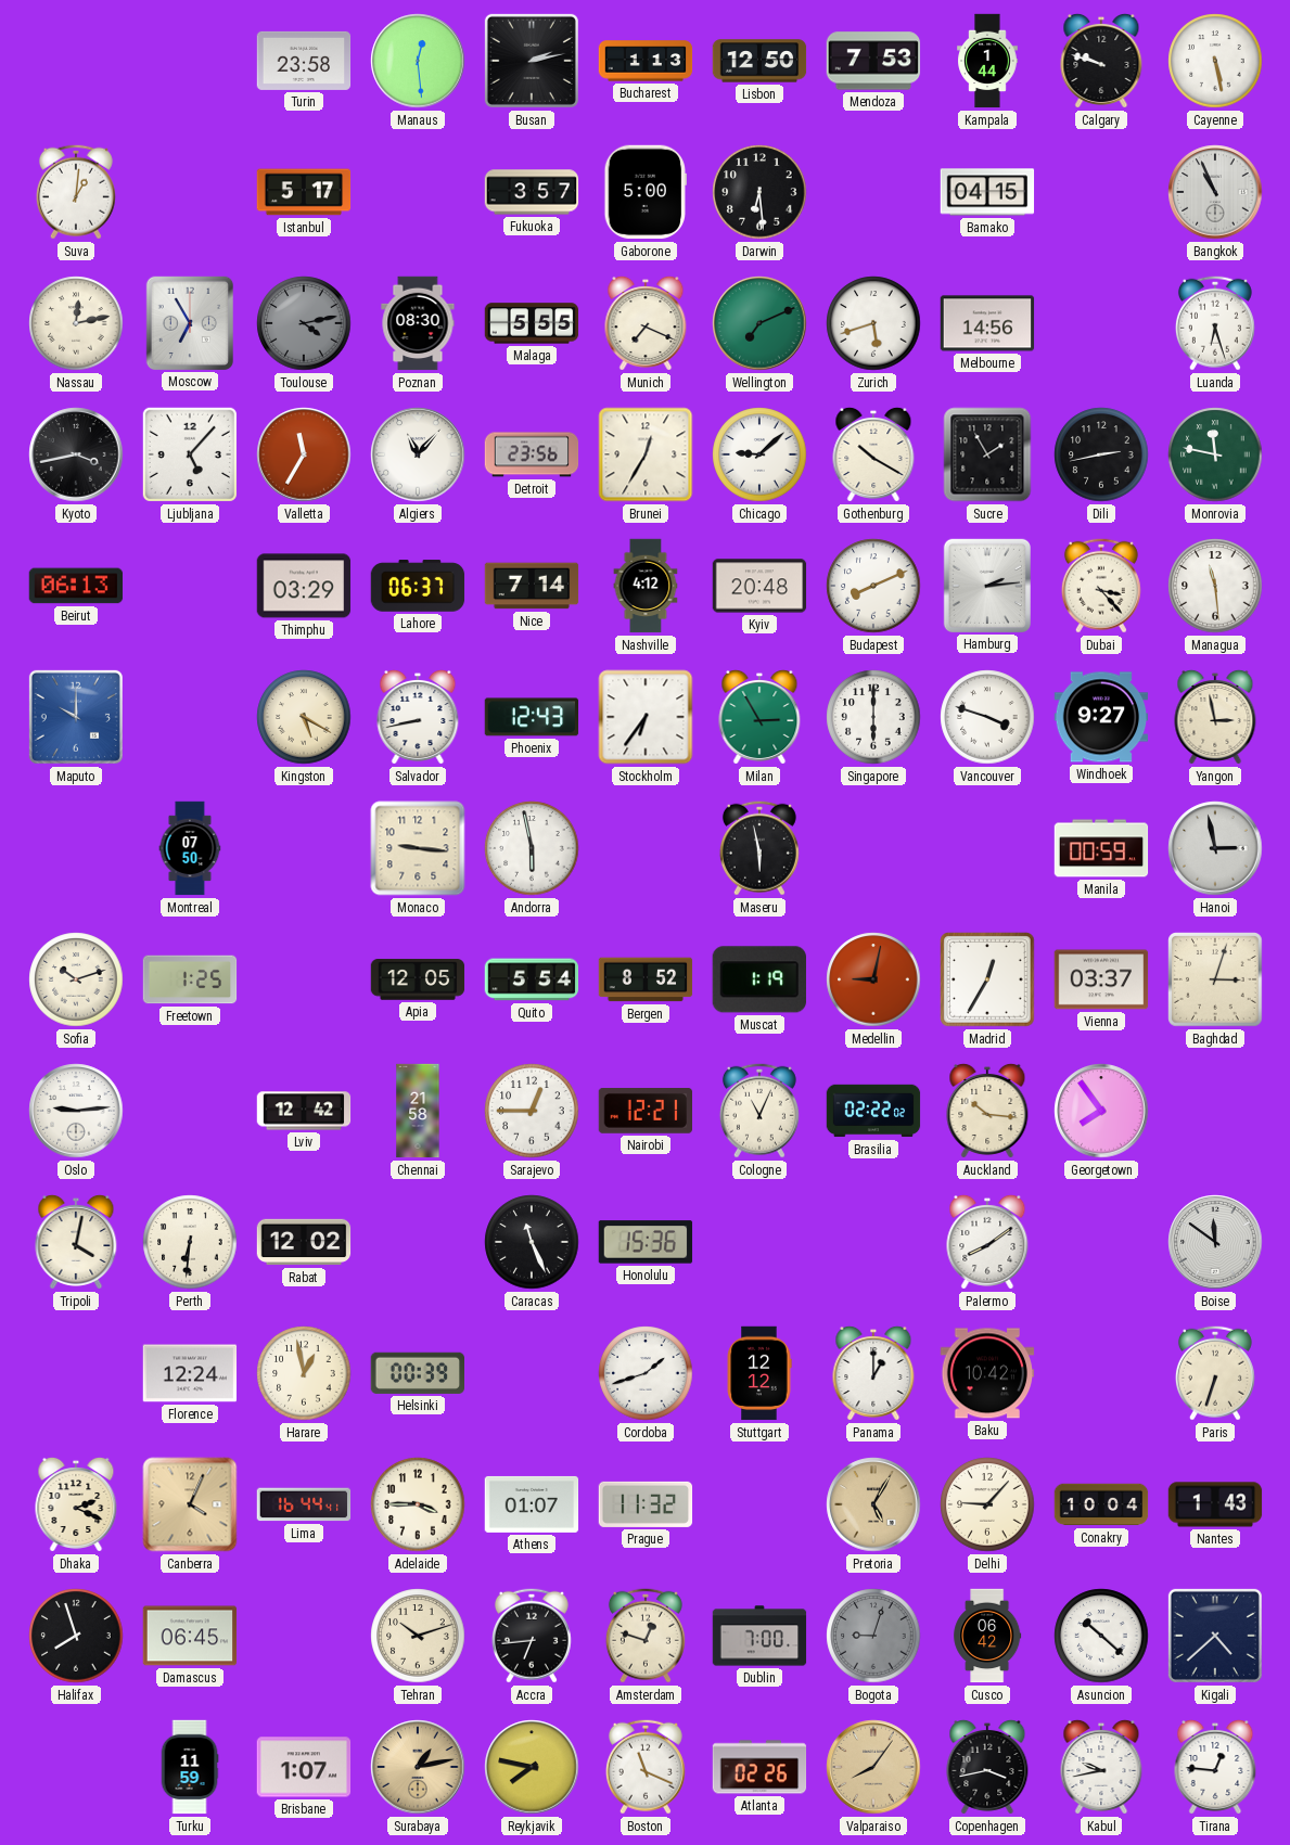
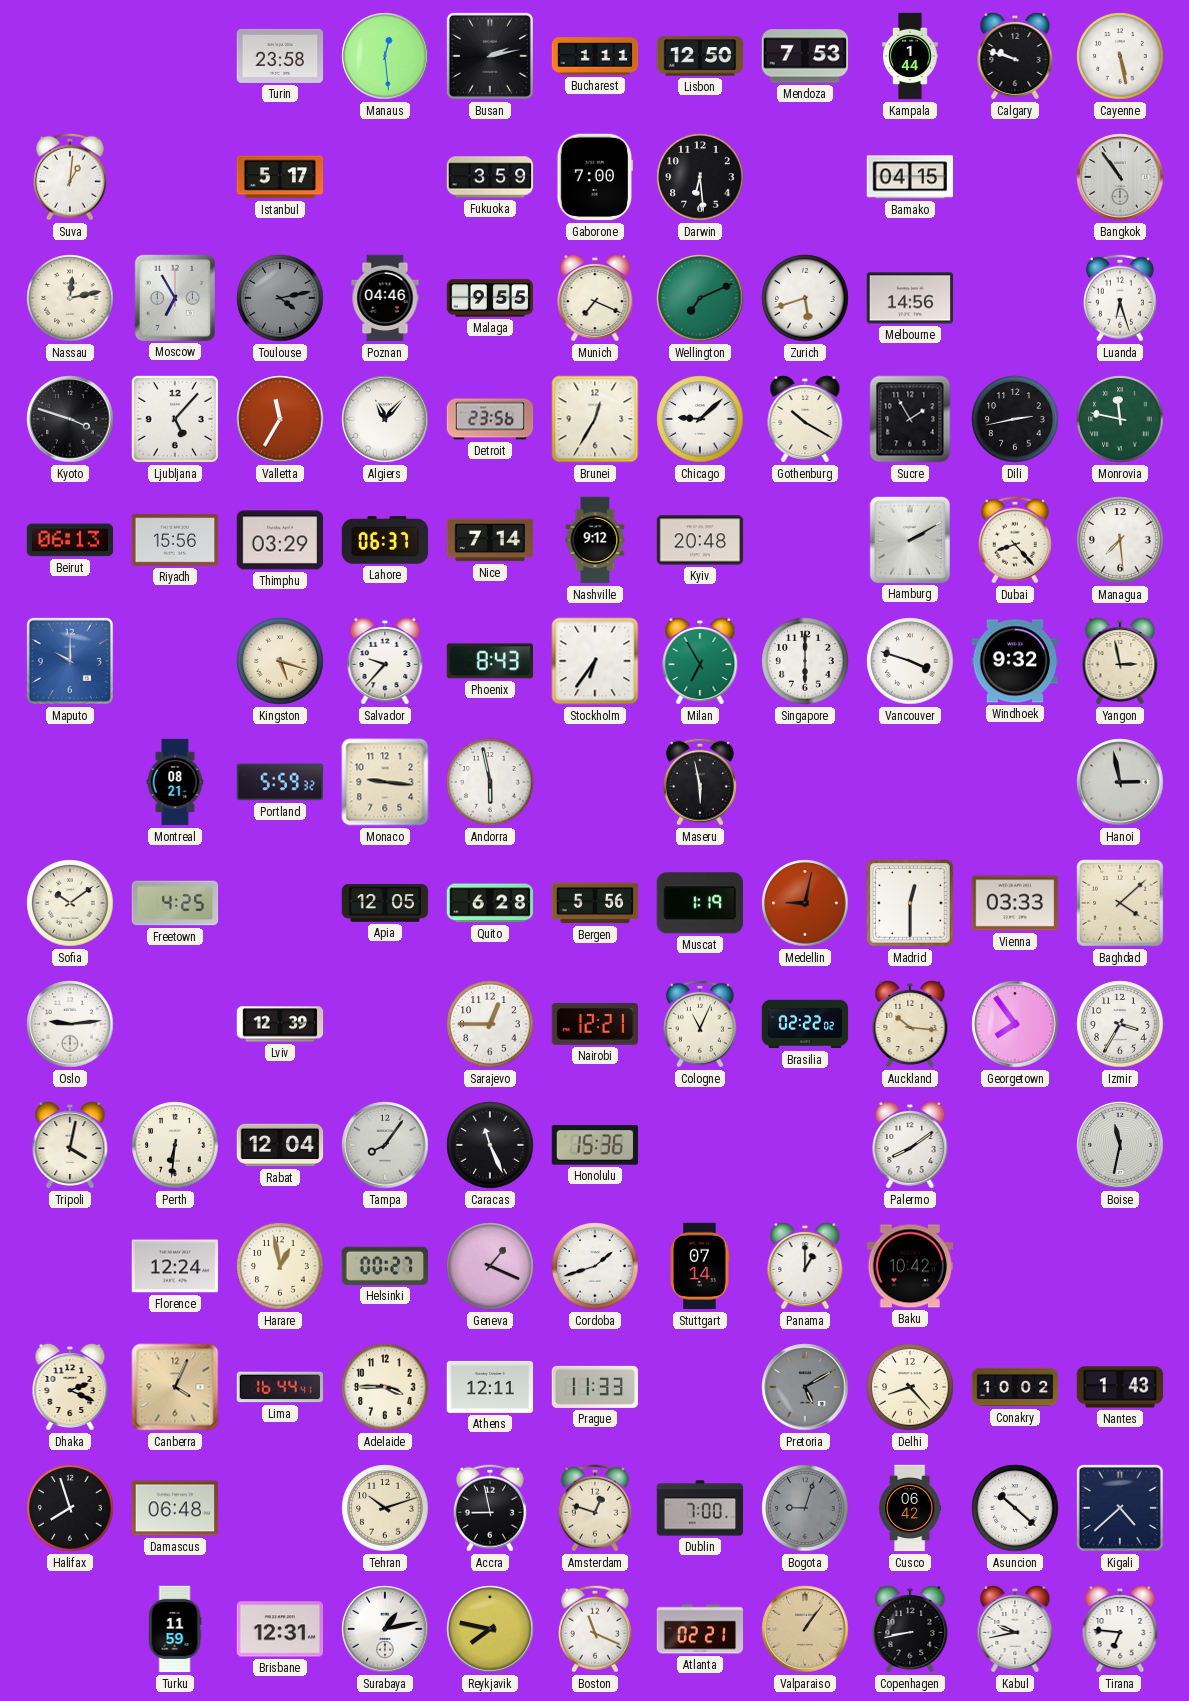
Bucharest: 1:13 -> 1:11 (595, 56)
Fukuoka: 3:57 -> 3:59 (490, 177)
Gaborone: 5:00 -> 7:00 (594, 177)
Bangkok: 10:56 -> 10:54 (1120, 177)
Poznan: 08:30 -> 04:46 (385, 298)
Malaga: 5:55 -> 9:55 (490, 298)
Kyoto: 3:43 -> 3:48 (70, 419)
Riyadh: none -> 15:56 (175, 540)
Nashville: 4:12 -> 9:12 (595, 540)
Budapest: 8:11 -> none (873, 586)
Hamburg: 2:14 -> 2:10 (909, 539)
Dubai: 3:23 -> 8:23 (1015, 540)
Managua: 11:29 -> 7:29 (1120, 540)
Kingston: 5:20 -> 5:18 (280, 661)
Salvador: 8:43 -> 9:37 (385, 661)
Phoenix: 12:43 -> 8:43 (490, 661)
Milan: 2:55 -> 6:55 (700, 661)
Windhoek: 9:27 -> 9:32 (1015, 661)
Montreal: 07:50 -> 08:21 (175, 782)
Portland: none -> 5:59 (280, 782)
Manila: 00:59 -> none (1101, 848)
Sofia: 10:12 -> 10:09 (70, 903)
Freetown: 1:25 -> 4:25 (175, 903)
Quito: 5:54 -> 6:28 (490, 903)
Bergen: 8:52 -> 5:56 (595, 903)
Madrid: 12:35 -> 12:30 (910, 903)
Vienna: 03:37 -> 03:33 (1015, 903)
Baghdad: 3:03 -> 4:08 (1120, 903)
Lviv: 12:42 -> 12:39 (280, 1024)
Chennai: 21:58 -> none (418, 1111)
Izmir: none -> 3:35 (1120, 1024)
Rabat: 12:02 -> 12:04 (280, 1145)
Tampa: none -> 8:06 (385, 1145)
Boise: 11:51 -> 11:32 (1120, 1145)
Helsinki: 00:39 -> 00:27 (384, 1266)
Geneva: none -> 1:19 (490, 1266)
Stuttgart: 12:12 -> 07:14 (700, 1266)
Paris: 6:33 -> none (1215, 1373)
Athens: 01:07 -> 12:11 (490, 1387)
Prague: 11:32 -> 11:33 (595, 1387)
Pretoria: 5:05 -> 5:10 (805, 1387)
Pretoria dial: champagne -> grey (805, 1387)
Delhi: 9:07 -> 8:23 (910, 1387)
Conakry: 10:04 -> 10:02 (1015, 1387)
Damascus: 06:45 -> 06:48 (175, 1508)
Accra: 6:44 -> 8:58 (490, 1508)
Brisbane: 1:07 -> 12:31 (280, 1629)
Surabaya dial: champagne -> white (385, 1629)
Atlanta: 02:26 -> 02:21 (700, 1629)
Valparaiso: 8:06 -> 1:06 (805, 1629)
Copenhagen: 3:43 -> 8:43 (910, 1629)
Tirana: 12:46 -> 6:46 (1120, 1629)
